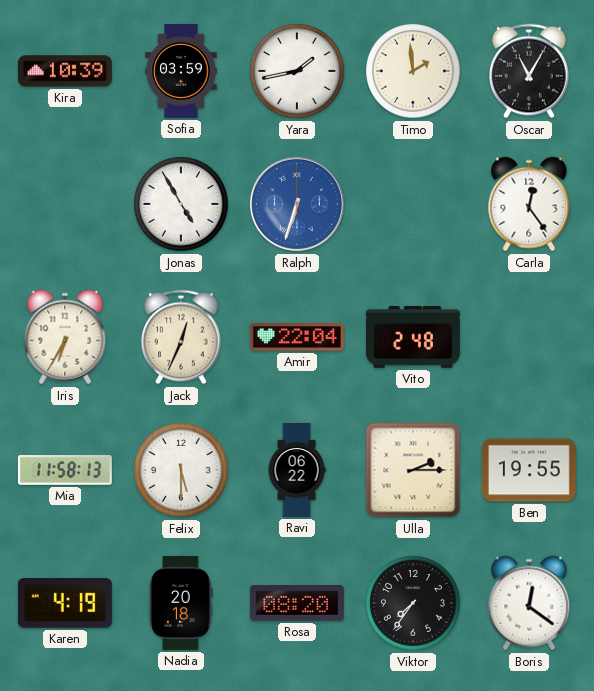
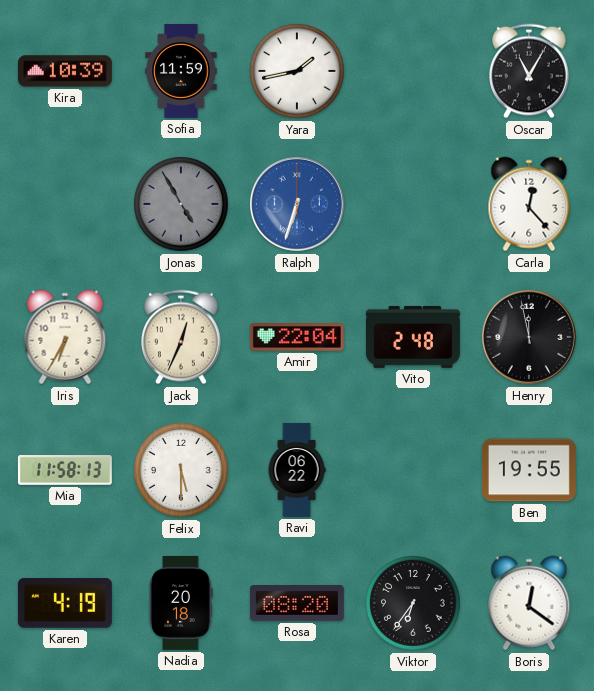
Sofia: 03:59 -> 11:59 (181, 71)
Timo: 1:59 -> none (413, 71)
Jonas dial: white -> grey (181, 204)
Carla: 12:24 -> 12:23 (529, 204)
Henry: none -> 11:58 (529, 337)
Ulla: 2:15 -> none (413, 470)
Viktor: 7:36 -> 6:36 (413, 603)
